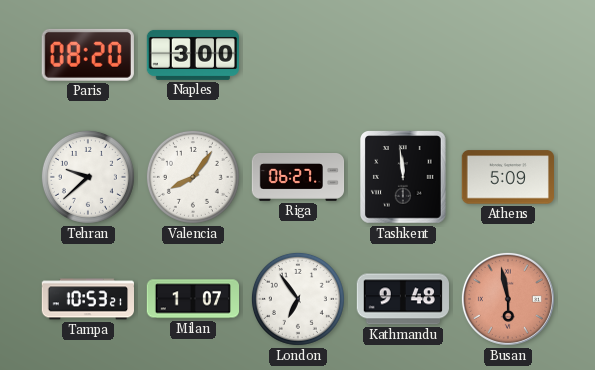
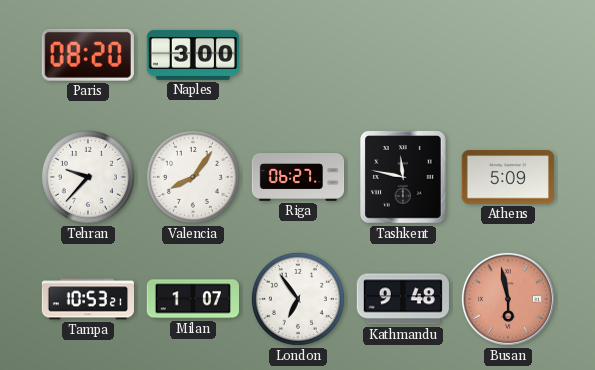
Tehran: 9:38 -> 9:37 (88, 177)
Tashkent: 11:59 -> 11:47 (404, 178)
